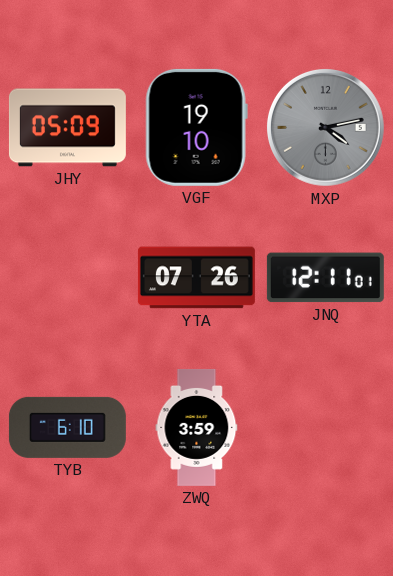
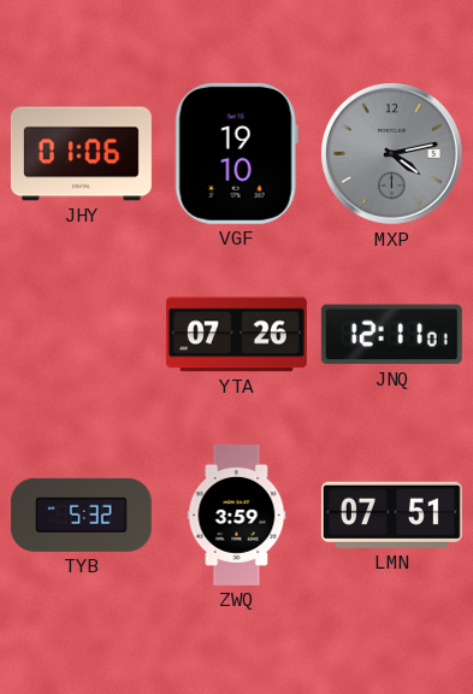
JHY: 05:09 -> 01:06 (81, 154)
TYB: 6:10 -> 5:32 (81, 514)
LMN: none -> 07:51 (391, 514)
